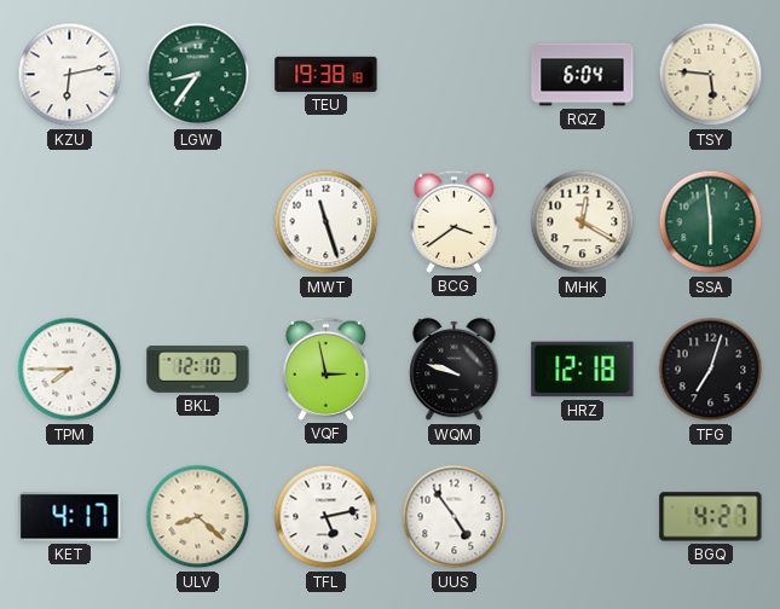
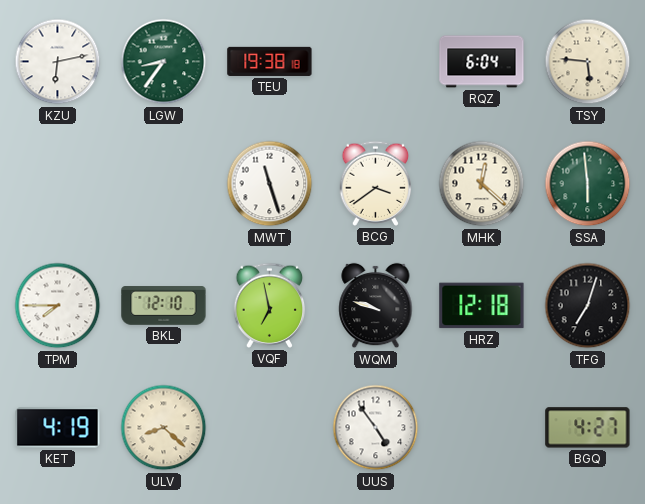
MHK: 12:20 -> 12:22 (482, 184)
VQF: 2:58 -> 6:58 (270, 305)
KET: 4:17 -> 4:19 (58, 428)
TFL: 5:13 -> none (327, 517)
